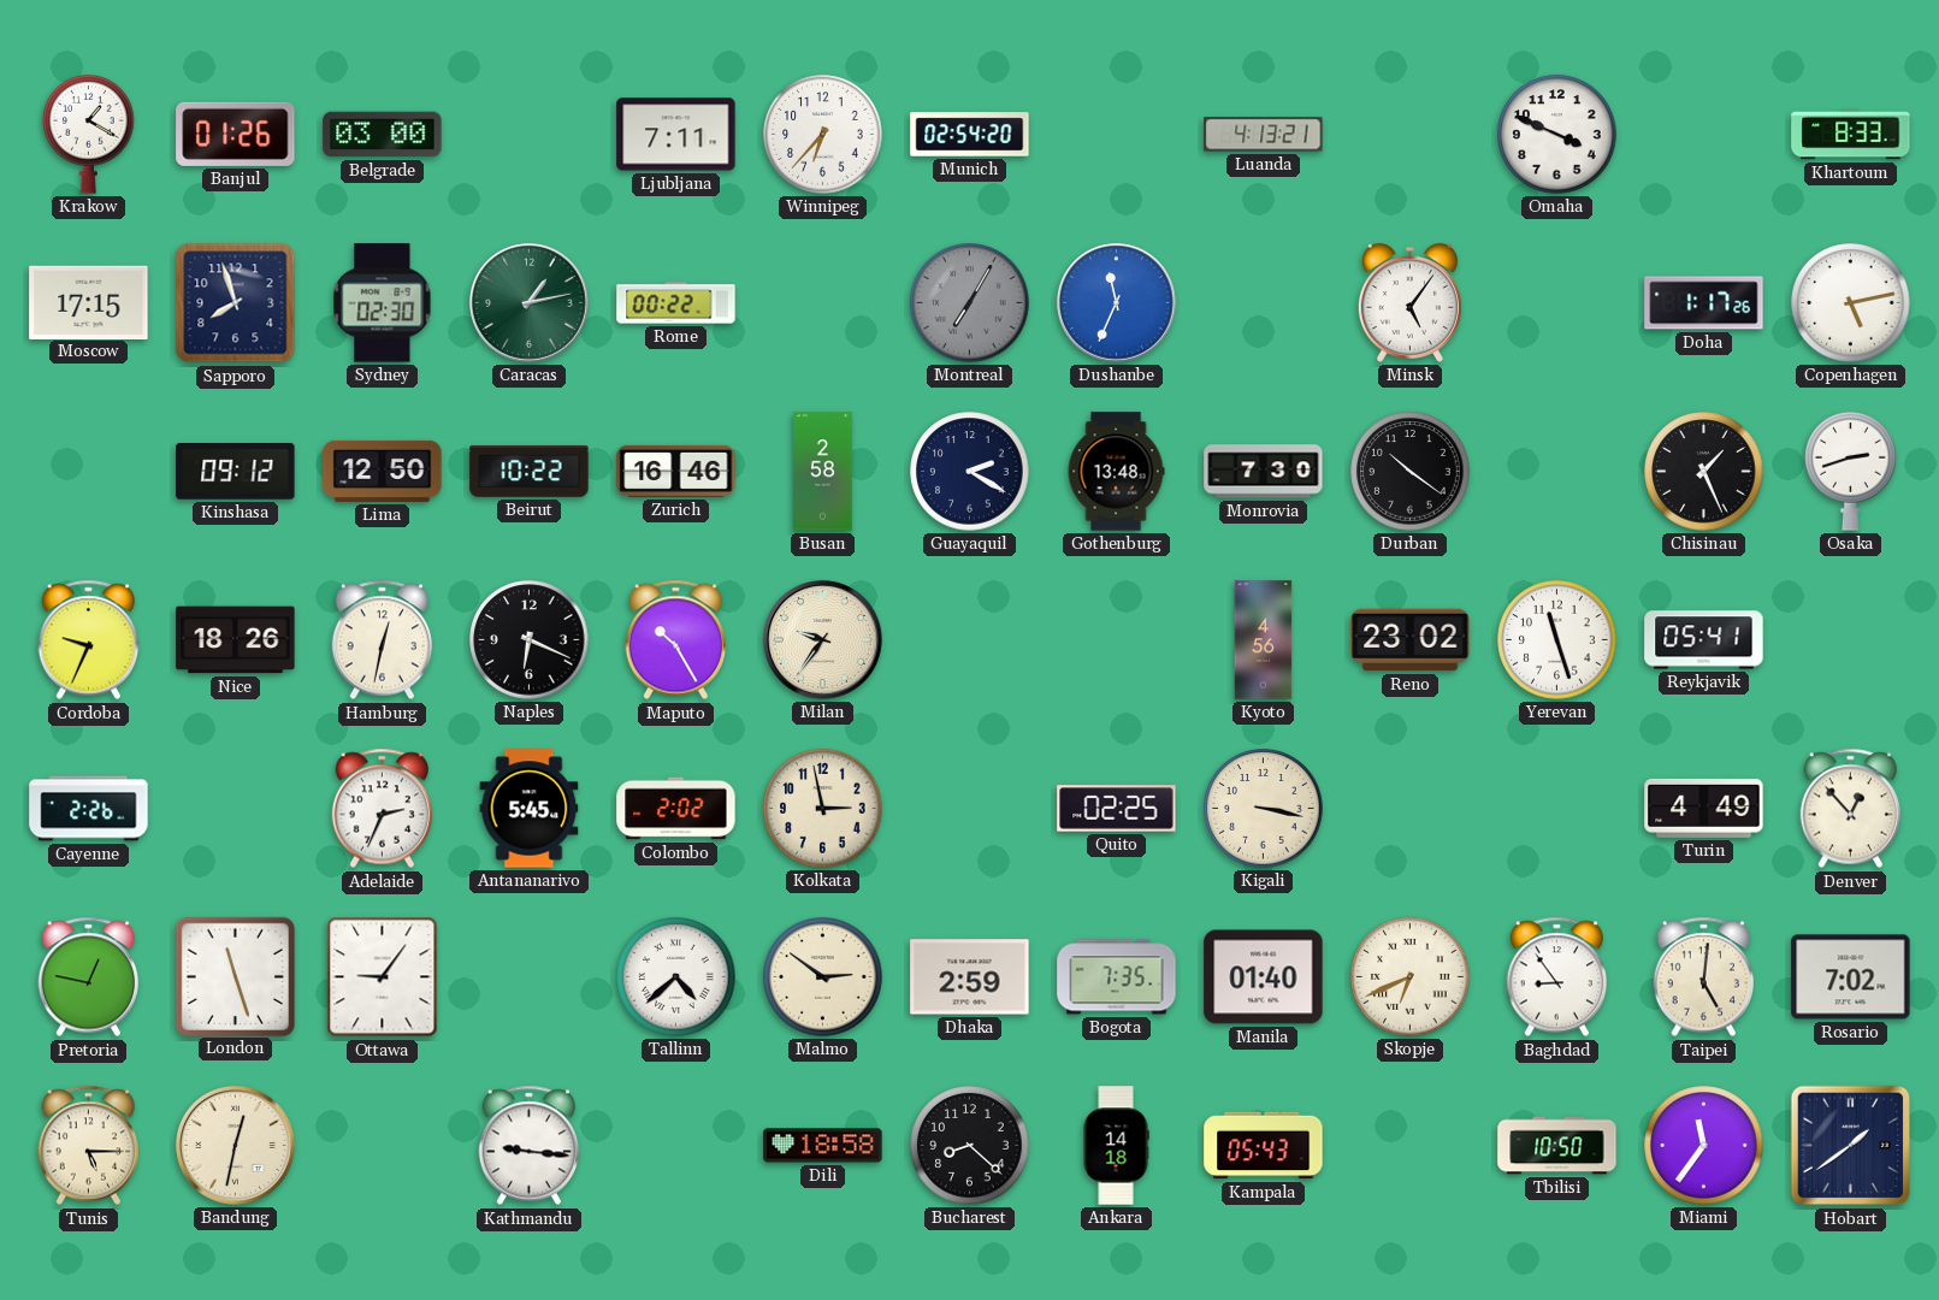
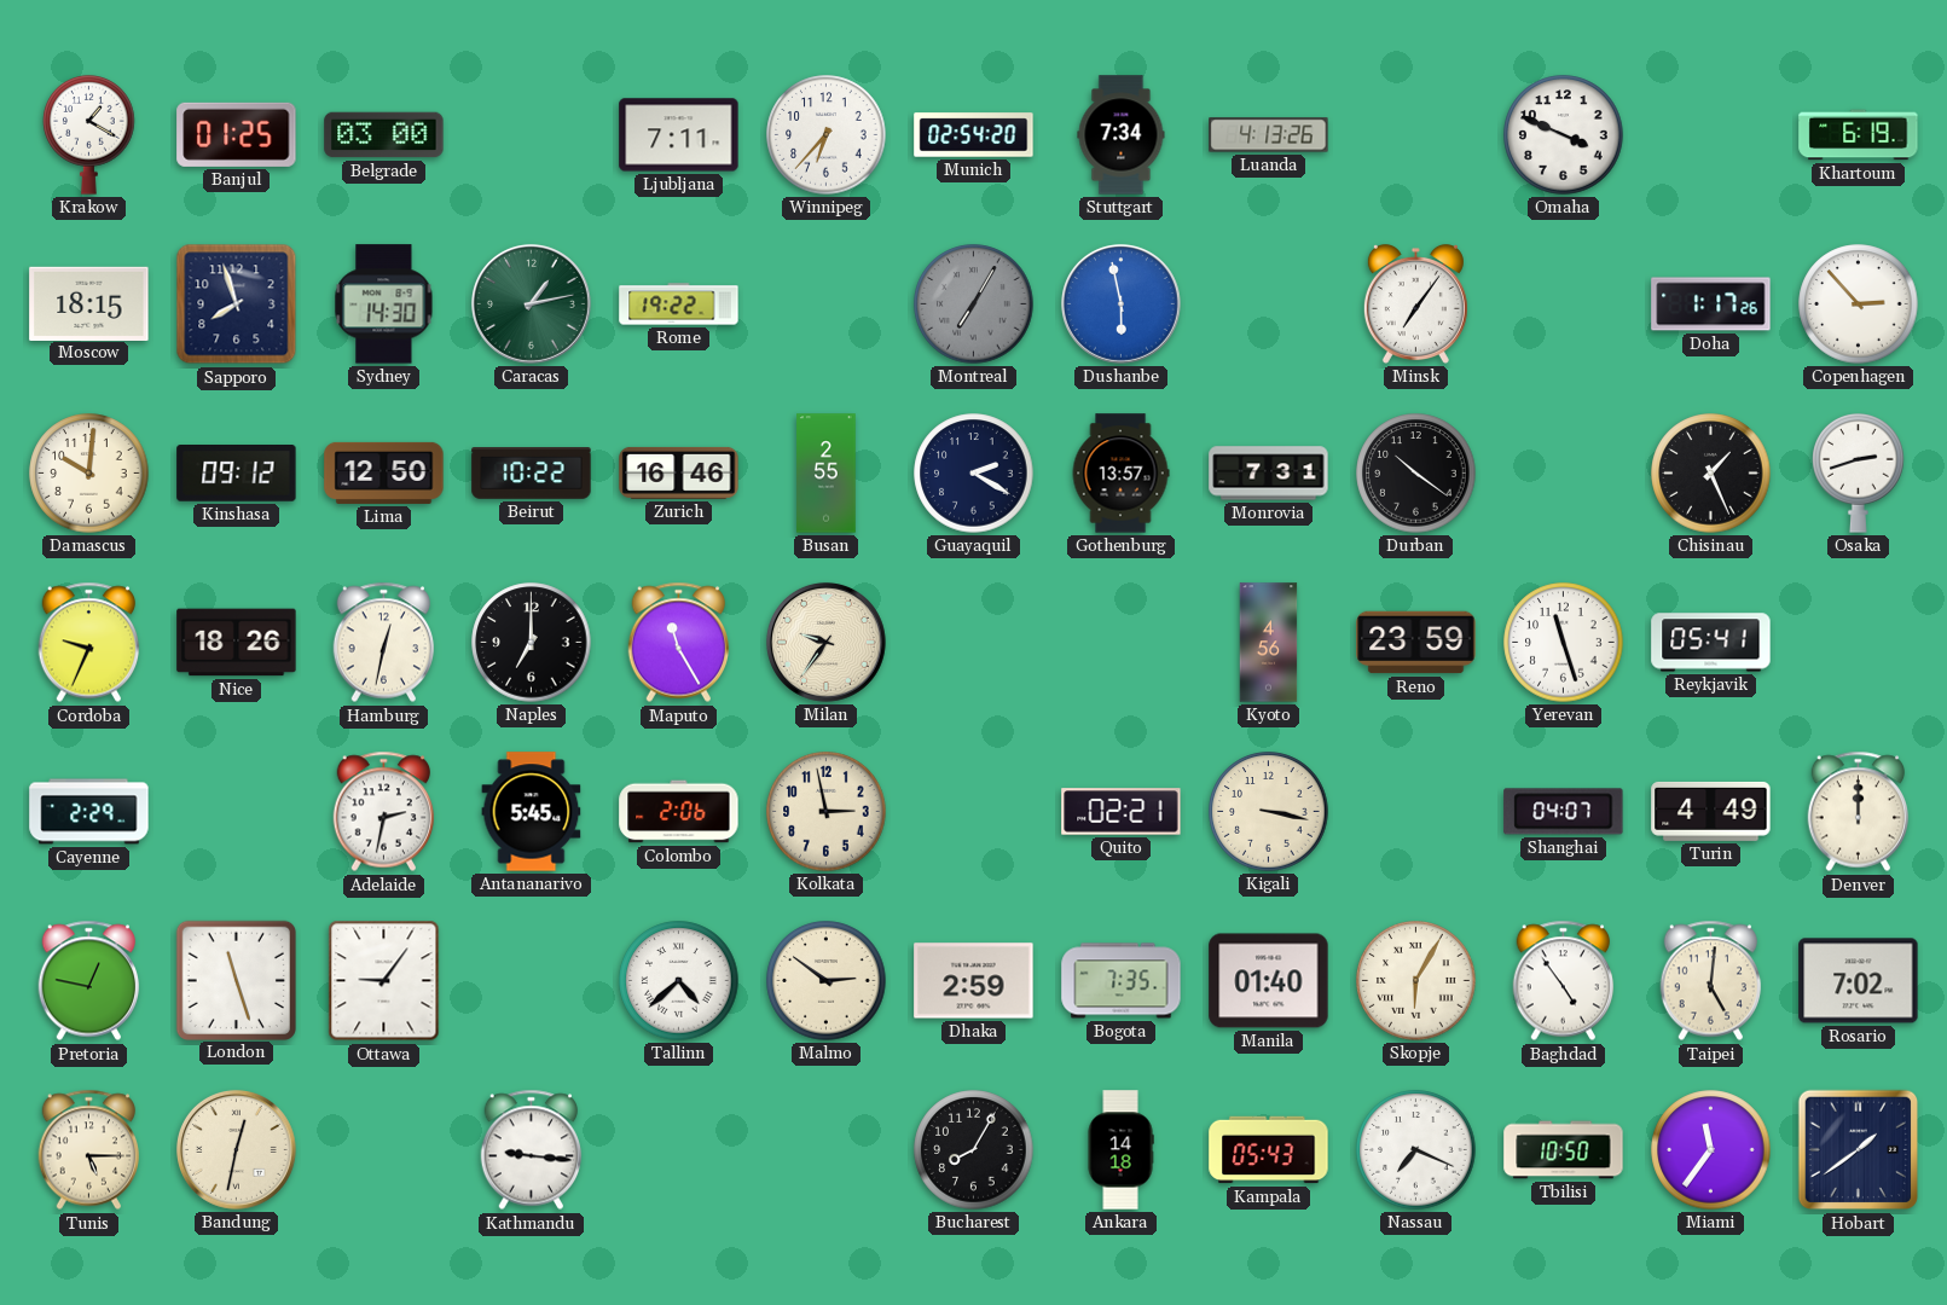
Banjul: 01:26 -> 01:25 (237, 134)
Stuttgart: none -> 7:34 (1122, 135)
Luanda: 4:13:21 -> 4:13:26 (1269, 135)
Khartoum: 8:33 -> 6:19 (1859, 135)
Moscow: 17:15 -> 18:15 (89, 303)
Sydney: 02:30 -> 14:30 (384, 304)
Rome: 00:22 -> 19:22 (679, 304)
Dushanbe: 11:34 -> 5:58 (1120, 303)
Minsk: 5:06 -> 7:06 (1415, 304)
Copenhagen: 5:13 -> 2:53 (1859, 304)
Damascus: none -> 10:01 (89, 474)
Busan: 2:58 -> 2:55 (827, 474)
Gothenburg: 13:48 -> 13:57 (1120, 474)
Monrovia: 7:30 -> 7:31 (1269, 474)
Naples: 6:19 -> 7:00 (532, 643)
Maputo: 10:25 -> 11:25 (679, 643)
Reno: 23:02 -> 23:59 (1416, 643)
Cayenne: 2:26 -> 2:29 (89, 812)
Adelaide: 2:34 -> 2:32 (384, 812)
Colombo: 2:02 -> 2:06 (679, 812)
Quito: 02:25 -> 02:21 (1122, 812)
Shanghai: none -> 04:07 (1564, 812)
Denver: 12:53 -> 12:00 (1859, 812)
Skopje: 6:41 -> 6:05 (1416, 981)
Baghdad: 8:54 -> 4:54 (1564, 981)
Dili: 18:58 -> none (823, 1146)
Bucharest: 8:22 -> 8:05 (974, 1150)
Nassau: none -> 7:19 (1416, 1150)
